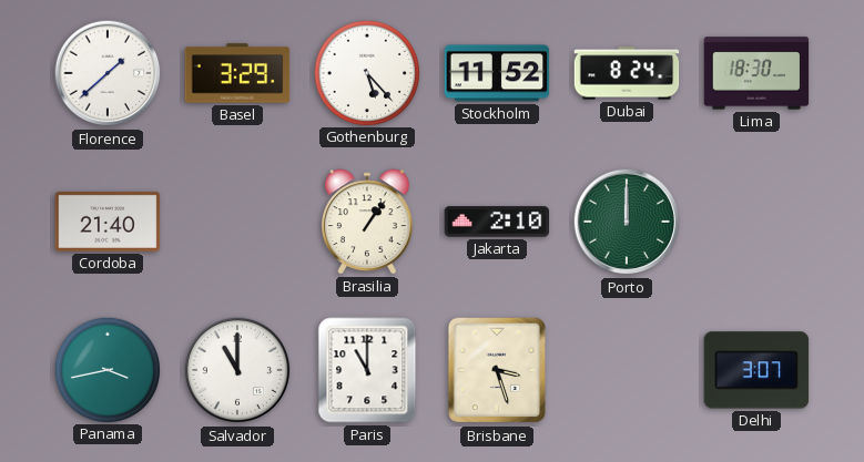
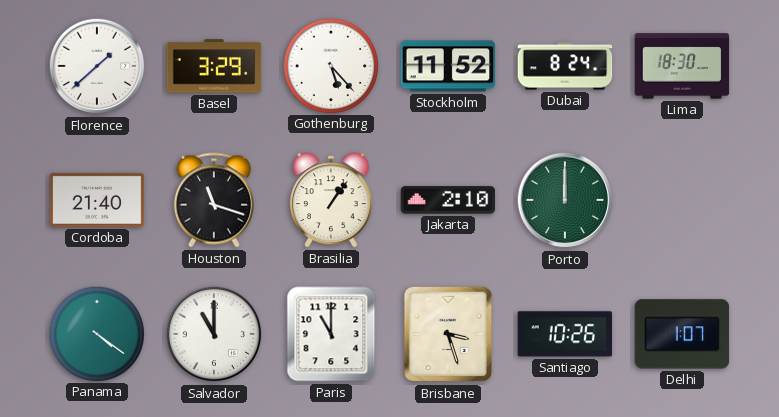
Houston: none -> 11:18 (214, 200)
Panama: 3:43 -> 4:21 (96, 333)
Santiago: none -> 10:26 (565, 334)
Delhi: 3:07 -> 1:07 (682, 334)
